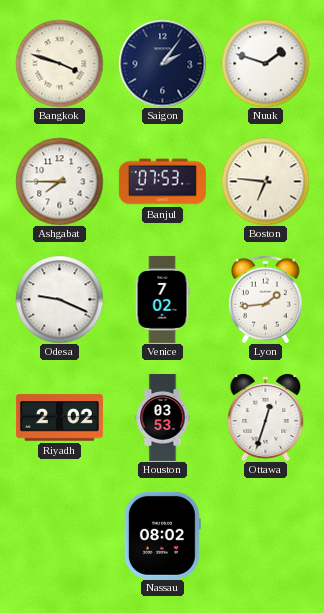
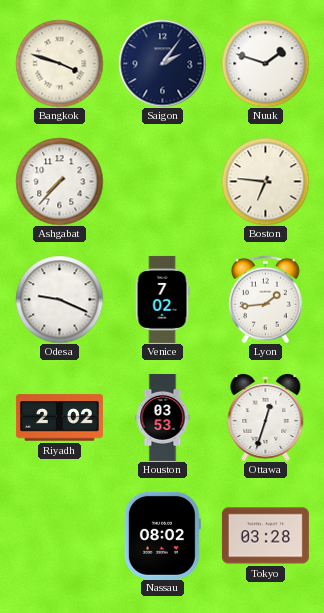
Ashgabat: 7:45 -> 7:37 (59, 181)
Banjul: 07:53 -> none (162, 182)
Tokyo: none -> 03:28 (265, 536)
